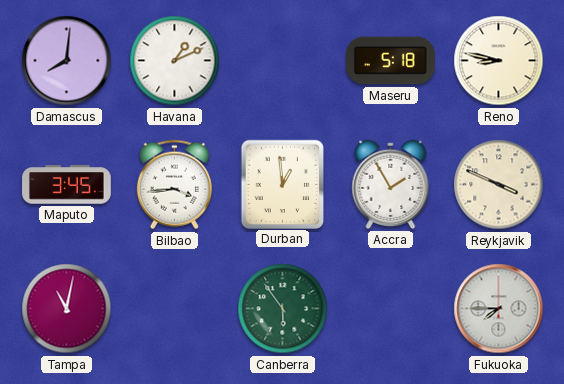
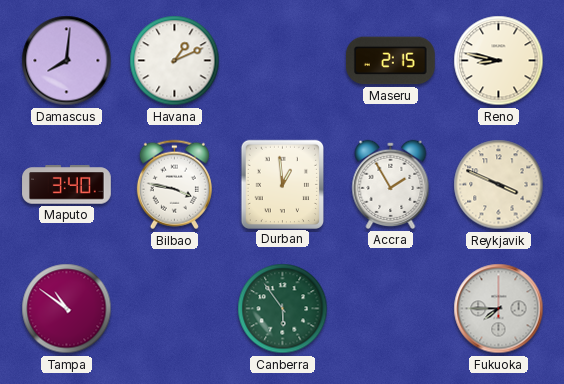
Maseru: 5:18 -> 2:15 (390, 61)
Maputo: 3:45 -> 3:40 (67, 185)
Bilbao: 3:44 -> 3:47 (174, 185)
Tampa: 11:02 -> 10:51 (67, 309)
